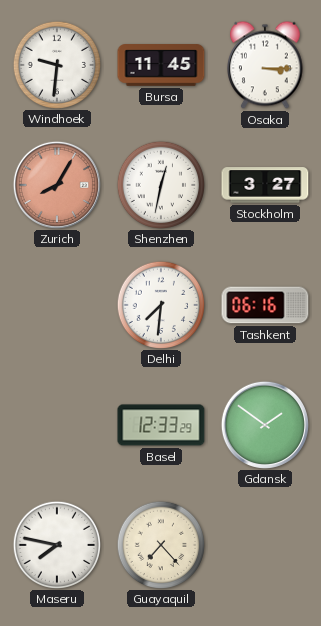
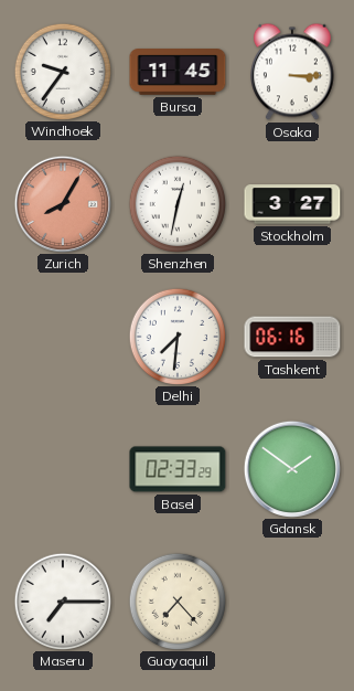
Windhoek: 9:31 -> 9:36 (62, 71)
Basel: 12:33 -> 02:33 (178, 469)
Maseru: 7:47 -> 7:15 (62, 600)
